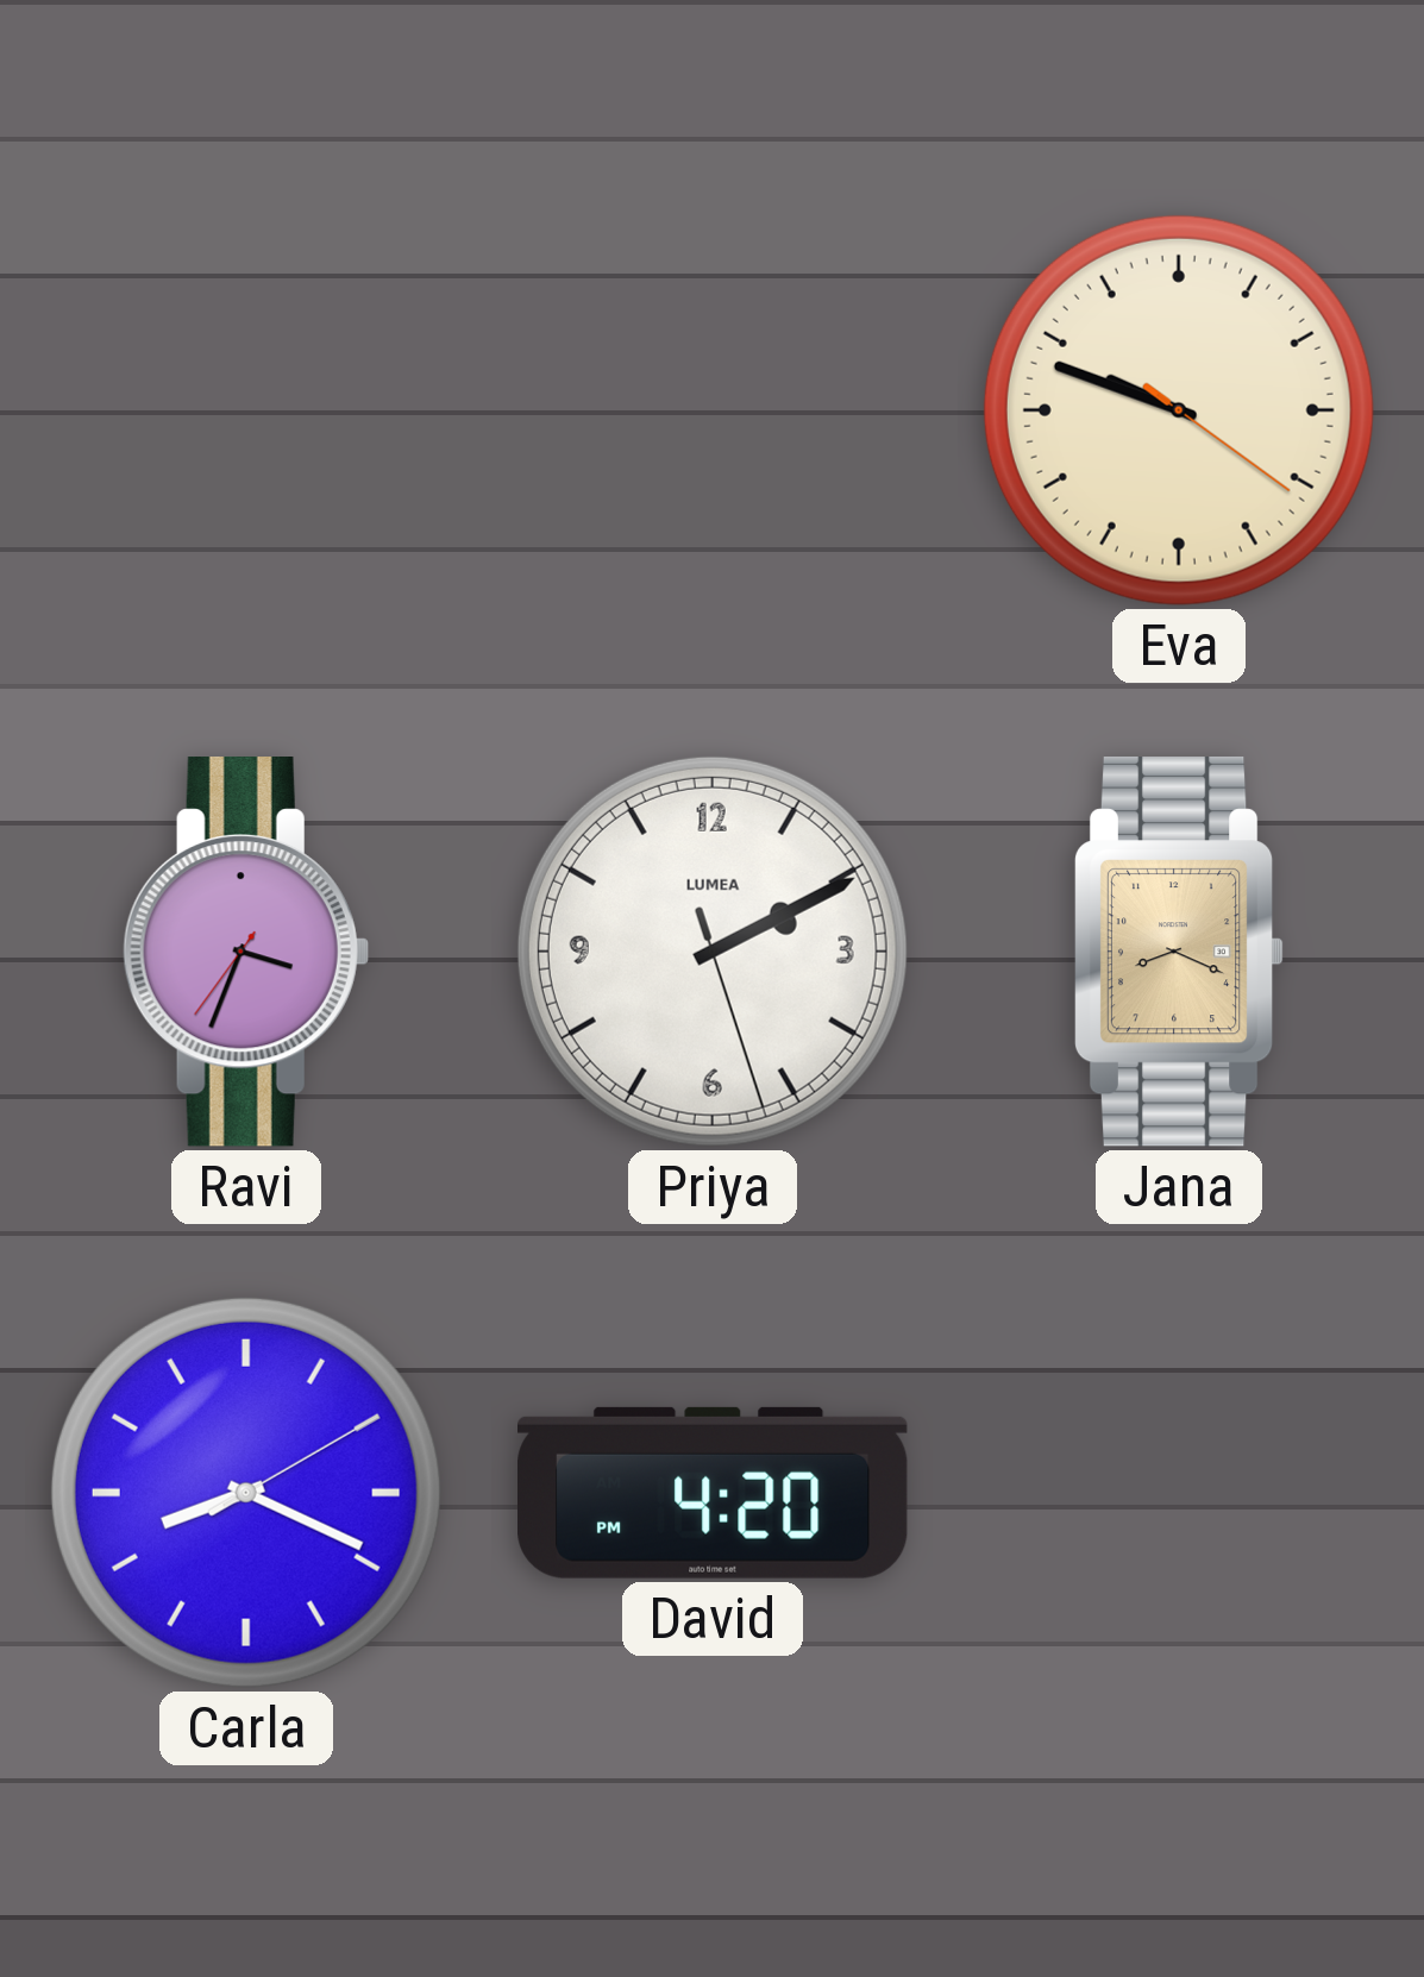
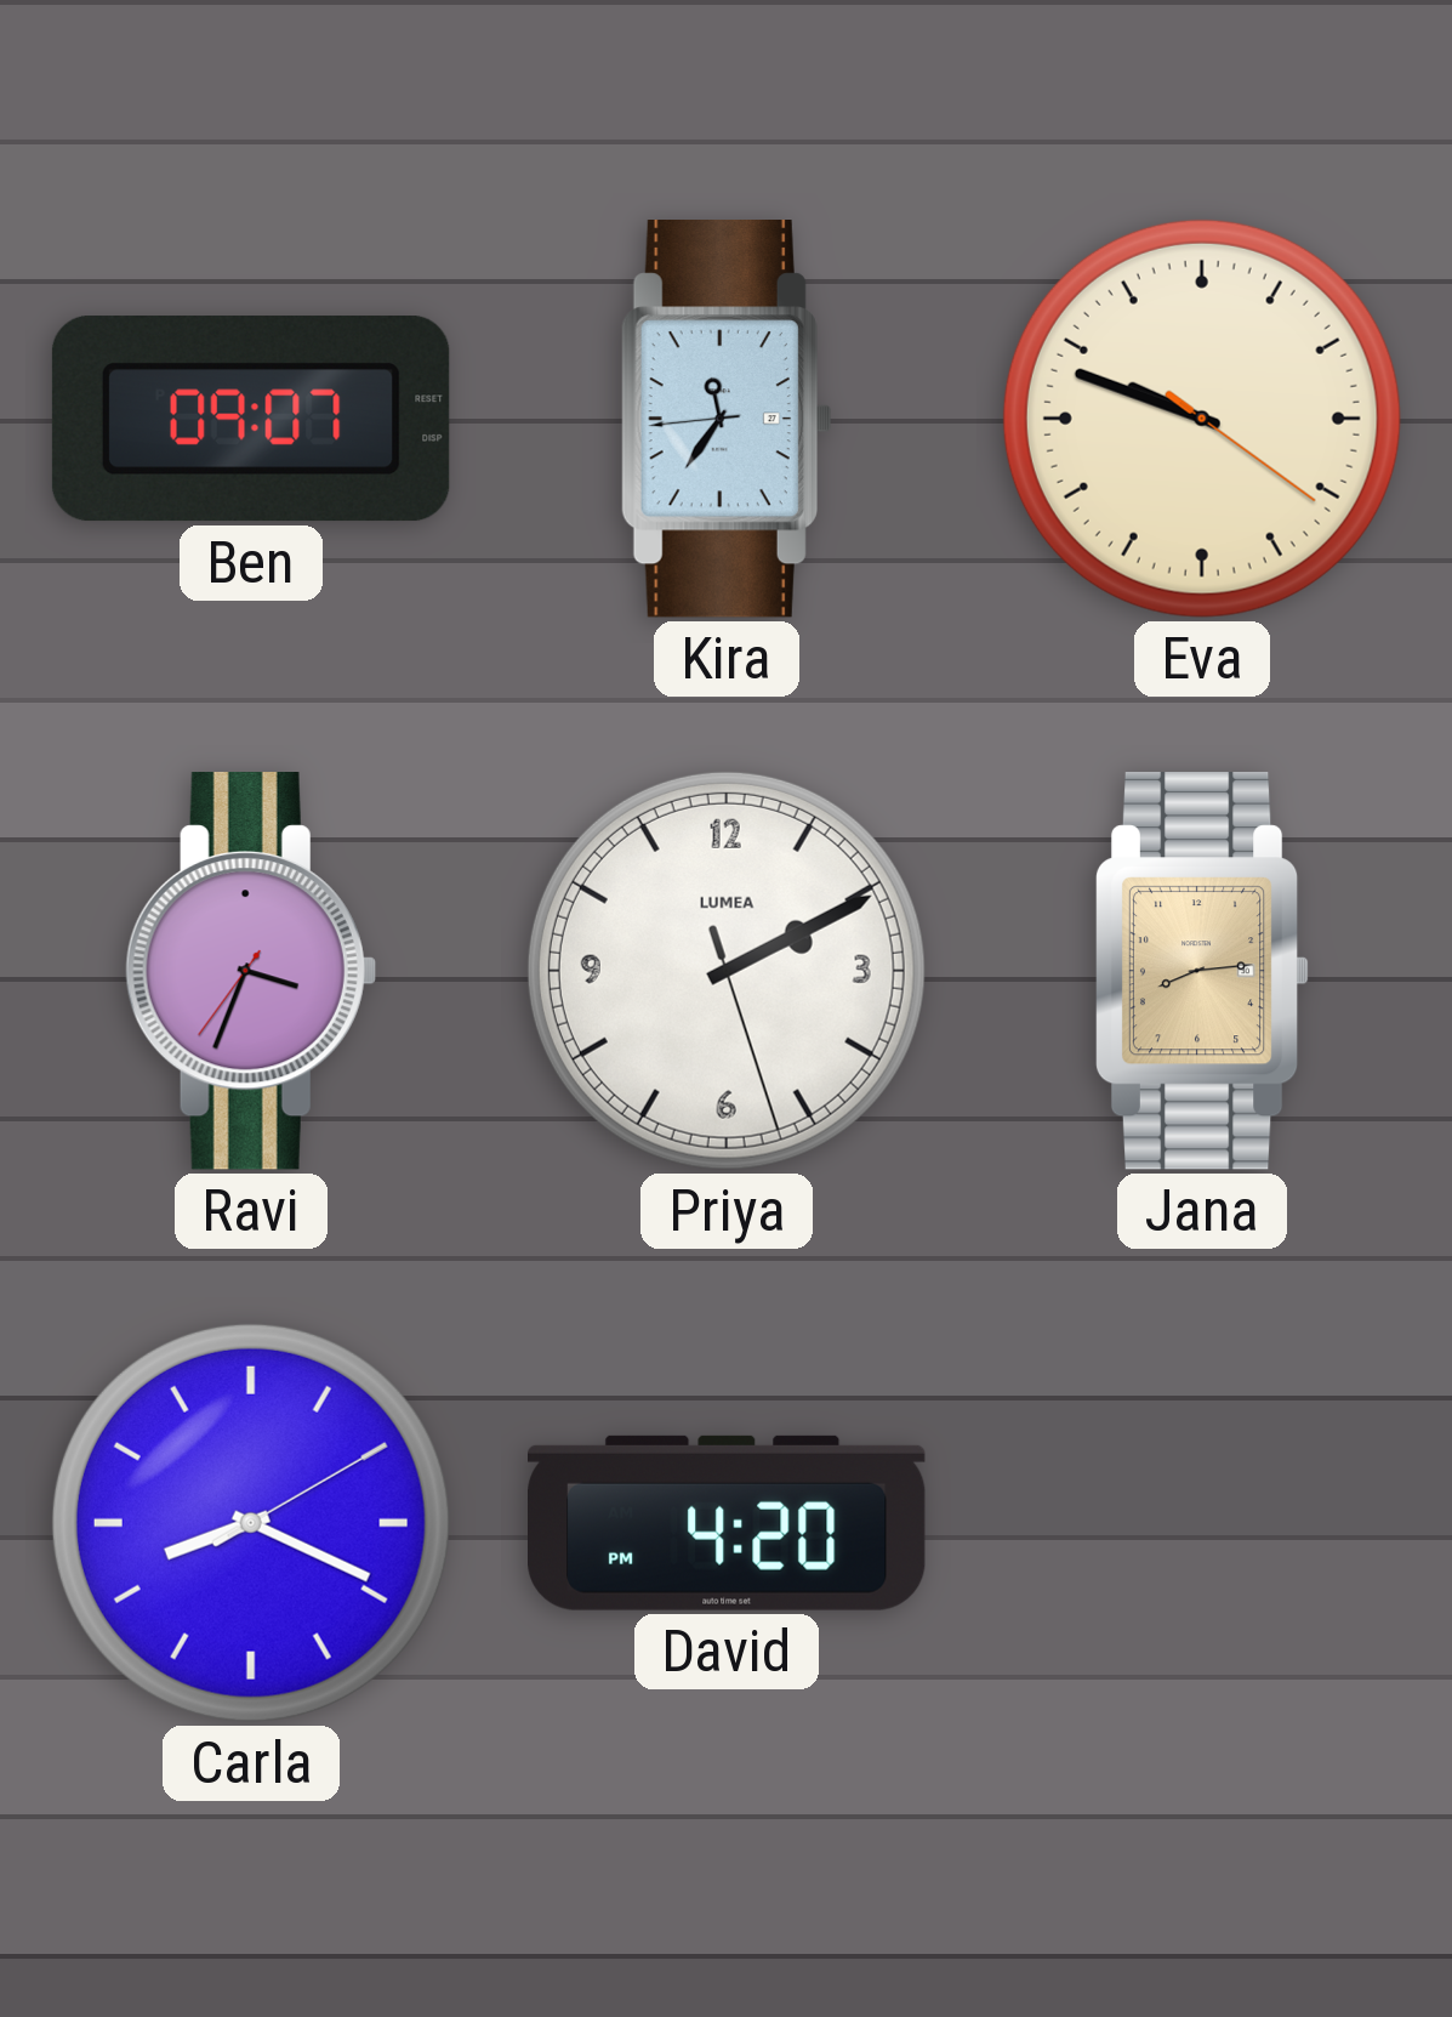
Ben: none -> 09:07 (251, 419)
Kira: none -> 11:35 (727, 420)
Jana: 8:19 -> 8:14 (1202, 972)
